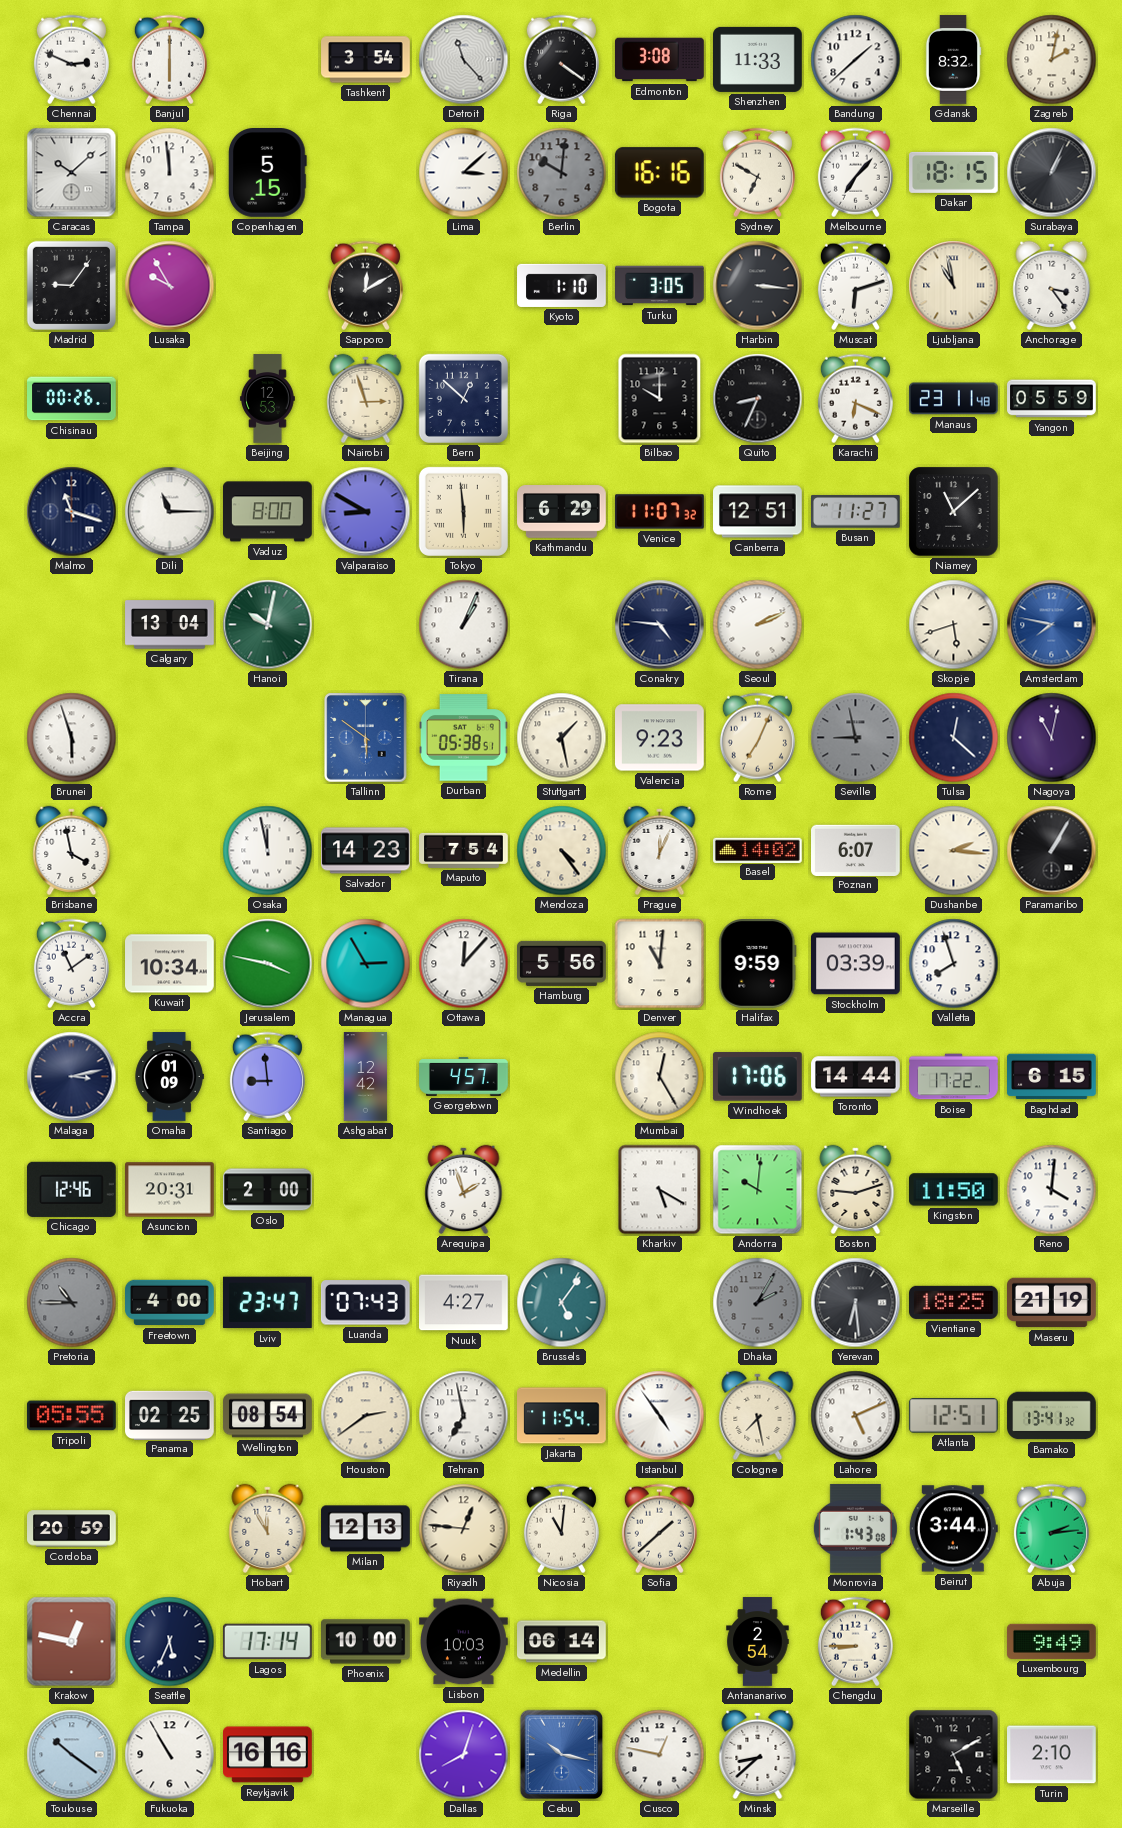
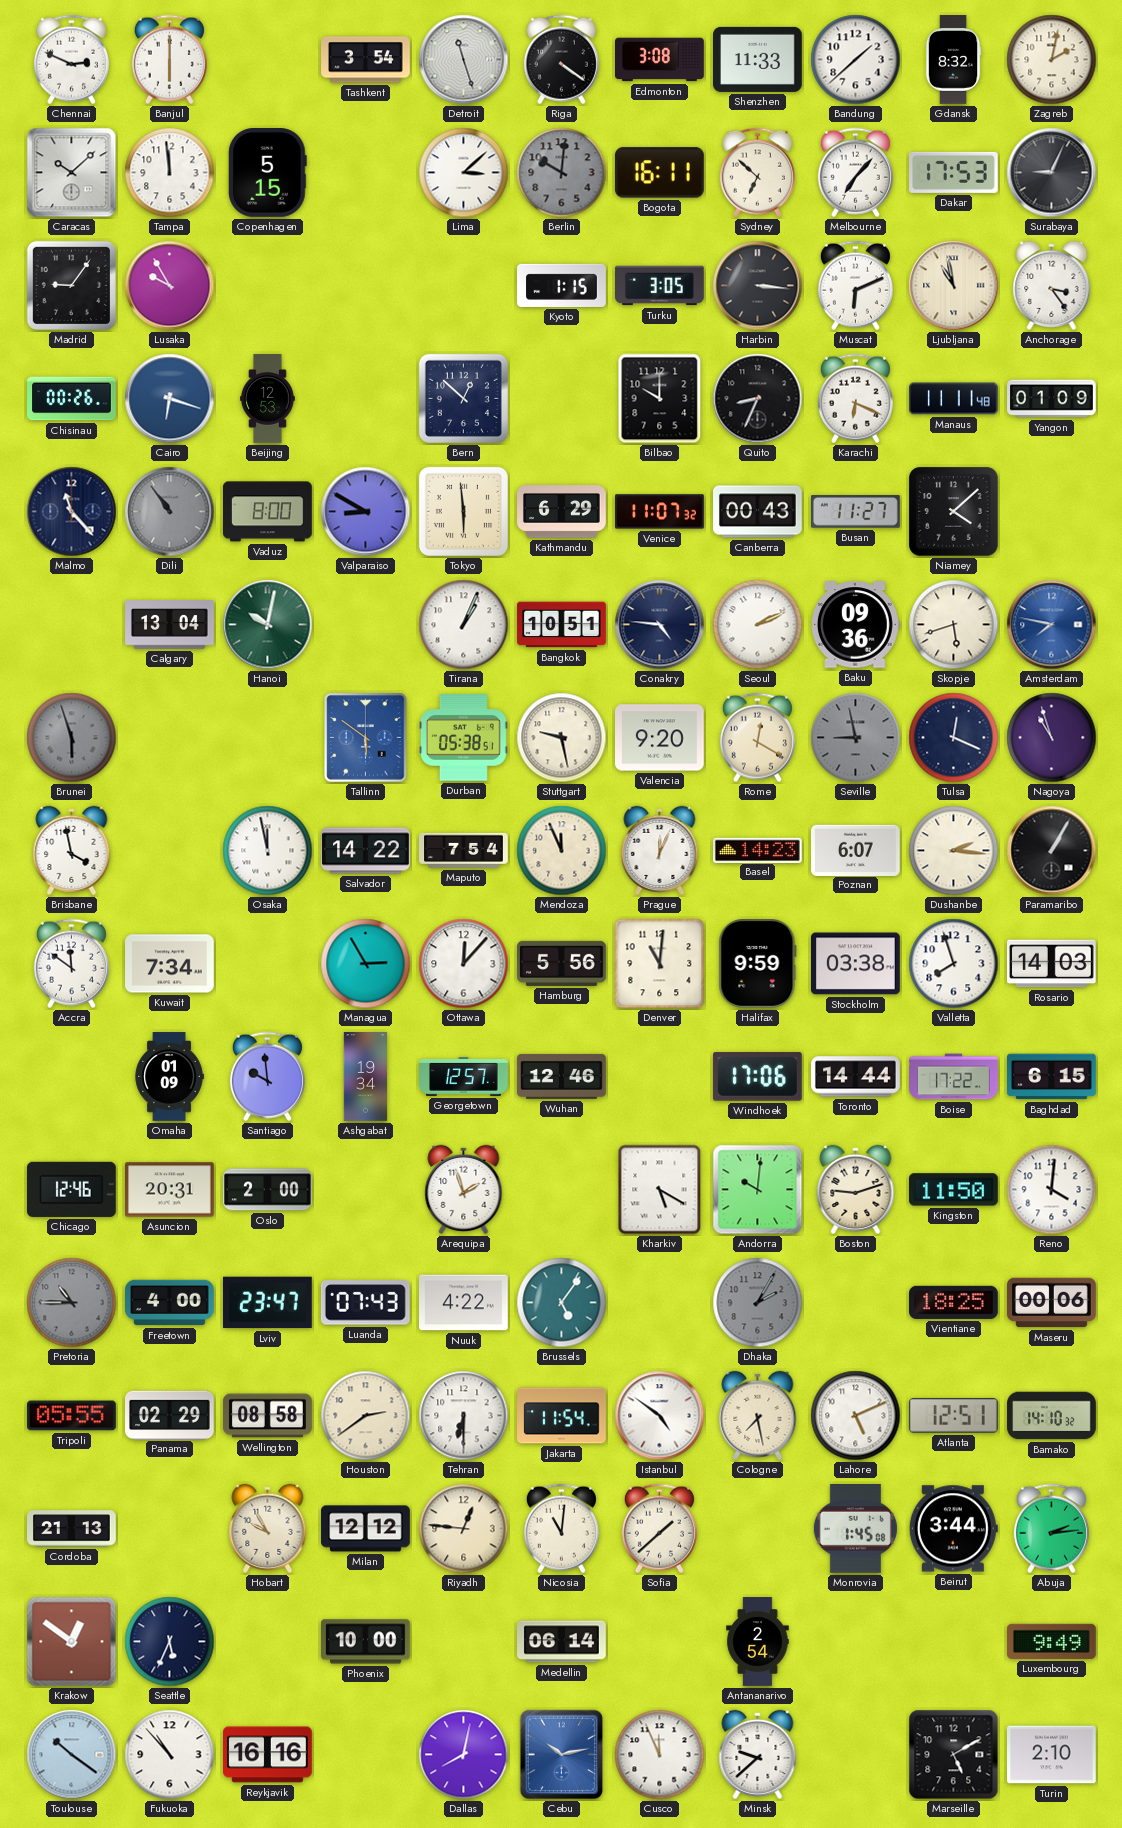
Detroit: 11:23 -> 11:27 (464, 60)
Bogota: 16:16 -> 16:11 (659, 173)
Sydney: 6:50 -> 6:52 (757, 173)
Dakar: 18:15 -> 17:53 (954, 172)
Surabaya: 1:04 -> 9:04 (1052, 173)
Sapporo: 12:10 -> none (365, 286)
Kyoto: 1:10 -> 1:15 (562, 285)
Muscat: 6:12 -> 6:11 (855, 286)
Cairo: none -> 6:18 (170, 399)
Nairobi: 2:57 -> none (366, 398)
Manaus: 23:11 -> 11:11 (954, 399)
Yangon: 05:59 -> 01:09 (1052, 399)
Malmo: 11:18 -> 11:23 (72, 512)
Dili: 11:15 -> 10:54 (170, 512)
Dili dial: white -> grey (170, 512)
Canberra: 12:51 -> 00:43 (758, 512)
Niamey: 11:08 -> 4:08 (954, 512)
Bangkok: none -> 10:51 (562, 625)
Baku: none -> 09:36 (856, 625)
Brunei dial: white -> grey (72, 738)
Stuttgart: 1:28 -> 9:28 (562, 738)
Valencia: 9:23 -> 9:20 (660, 738)
Rome: 7:04 -> 12:20 (757, 738)
Tulsa: 12:22 -> 12:19 (954, 738)
Nagoya: 11:02 -> 10:57 (1052, 738)
Salvador: 14:23 -> 14:22 (366, 851)
Mendoza: 4:24 -> 11:56 (562, 851)
Basel: 14:02 -> 14:23 (758, 850)
Accra: 11:09 -> 11:51 (71, 964)
Kuwait: 10:34 -> 7:34 (170, 964)
Jerusalem: 3:47 -> none (268, 964)
Stockholm: 03:39 -> 03:38 (856, 964)
Rosario: none -> 14:03 (1052, 964)
Malaga: 3:13 -> none (72, 1077)
Santiago: 8:59 -> 9:59 (267, 1077)
Ashgabat: 12:42 -> 19:34 (366, 1077)
Georgetown: 4:57 -> 12:57 (464, 1077)
Wuhan: none -> 12:46 (562, 1076)
Mumbai: 12:25 -> none (660, 1077)
Nuuk: 4:27 -> 4:22 (464, 1303)
Yerevan: 6:29 -> none (856, 1303)
Maseru: 21:19 -> 00:06 (1052, 1303)
Panama: 02:25 -> 02:29 (170, 1415)
Wellington: 08:54 -> 08:58 (268, 1416)
Tehran: 6:58 -> 6:30 (464, 1416)
Istanbul: 4:54 -> 4:51 (660, 1416)
Bamako: 13:41 -> 14:10 (1052, 1416)
Cordoba: 20:59 -> 21:13 (72, 1529)
Hobart: 11:55 -> 9:55 (268, 1528)
Milan: 12:13 -> 12:12 (366, 1529)
Monrovia: 1:43 -> 1:45 (855, 1528)
Krakow: 12:47 -> 12:51 (72, 1642)
Lagos: 17:14 -> none (267, 1642)
Lisbon: 10:03 -> none (464, 1642)
Chengdu: 8:45 -> none (855, 1642)
Fukuoka: 10:55 -> 10:53 (170, 1755)
Dallas: 8:03 -> 8:02 (464, 1755)
Cebu: 10:17 -> 10:13 (562, 1755)
Cusco: 12:47 -> 11:56 (660, 1755)
Minsk: 8:38 -> 9:38 (758, 1754)
